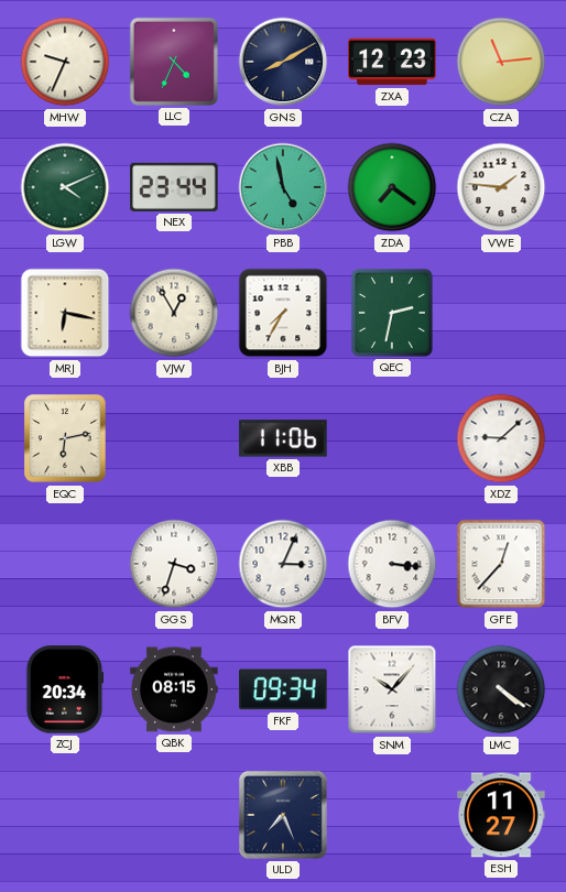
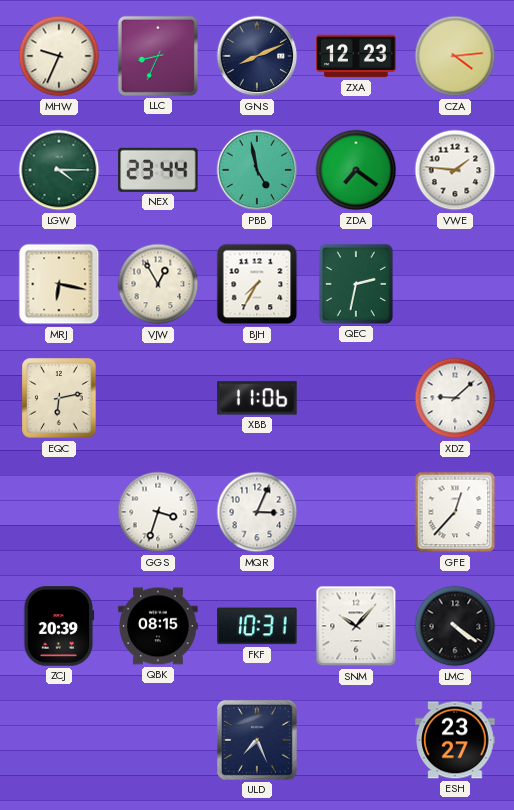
LLC: 4:34 -> 8:34 (158, 56)
GNS: 8:10 -> 8:11 (257, 56)
CZA: 11:14 -> 4:14 (455, 56)
LGW: 4:11 -> 4:15 (59, 170)
BFV: 3:16 -> none (392, 564)
ZCJ: 20:34 -> 20:39 (59, 626)
FKF: 09:34 -> 10:31 (257, 626)
ESH: 11:27 -> 23:27 (455, 740)
